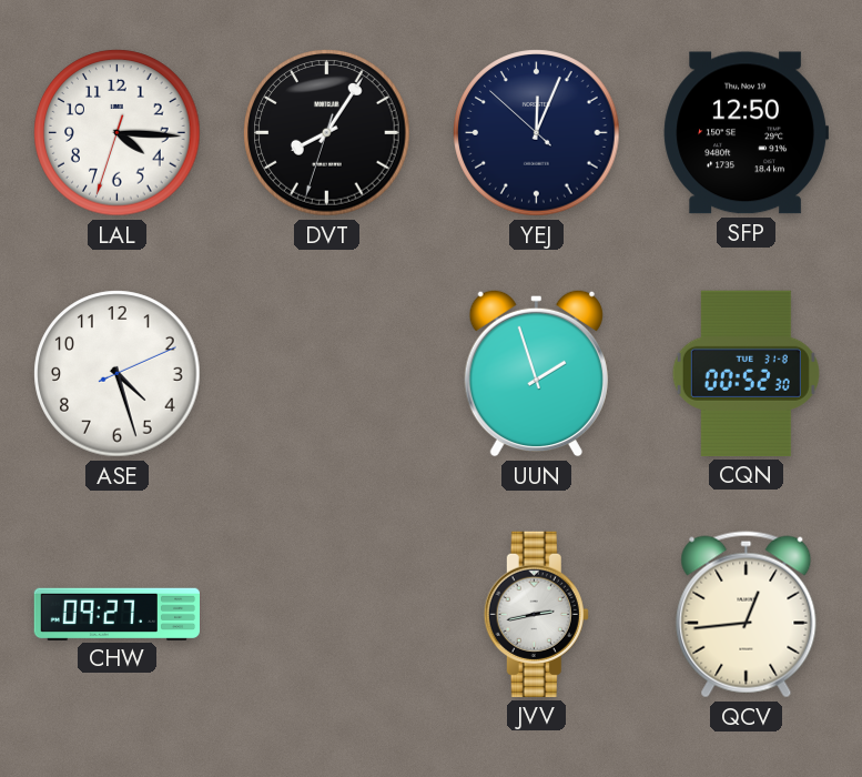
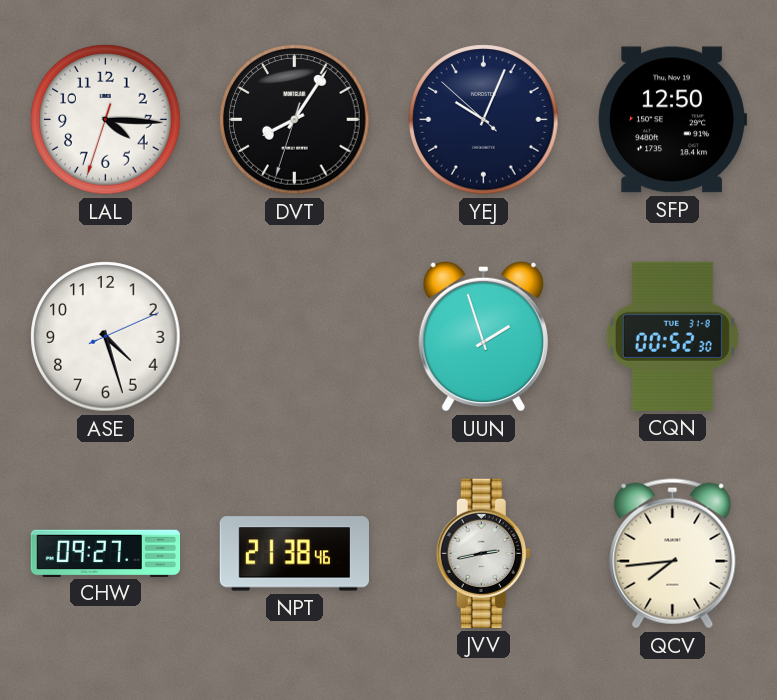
YEJ: 12:03 -> 10:03 (484, 120)
NPT: none -> 21:38 (294, 554)
QCV: 12:44 -> 7:44 (673, 554)
